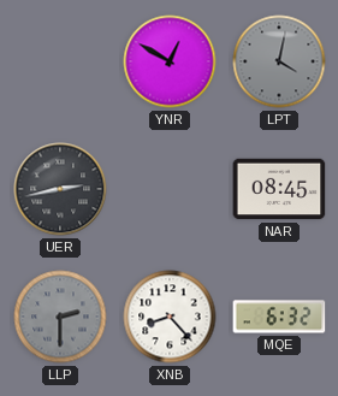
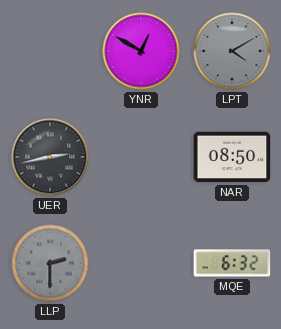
LPT: 4:02 -> 4:10 (232, 51)
NAR: 08:45 -> 08:50 (232, 157)
XNB: 8:23 -> none (170, 317)
